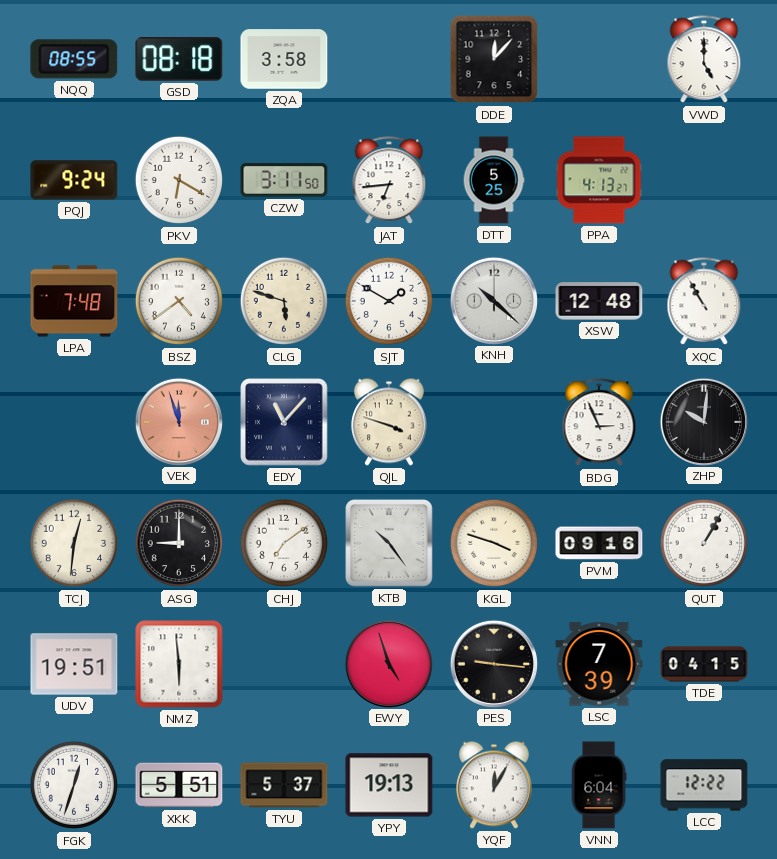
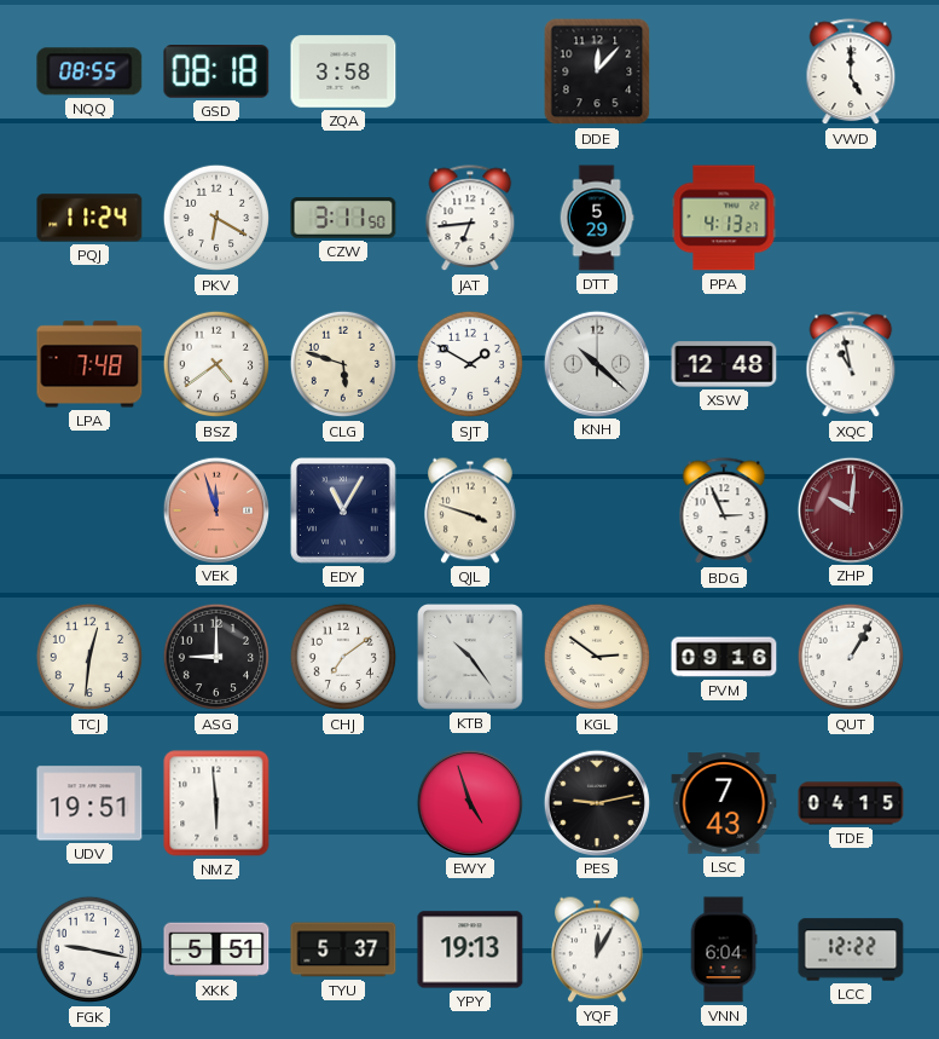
PQJ: 9:24 -> 11:24 (89, 218)
DTT: 5:25 -> 5:29 (597, 218)
XQC: 10:55 -> 10:58 (851, 365)
EDY: 11:07 -> 11:05 (343, 510)
ZHP dial: black -> burgundy (850, 509)
KGL: 3:48 -> 2:51 (597, 657)
PES: 9:16 -> 9:13 (596, 802)
LSC: 7:39 -> 7:43 (724, 803)
FGK: 12:33 -> 9:17 (89, 949)
